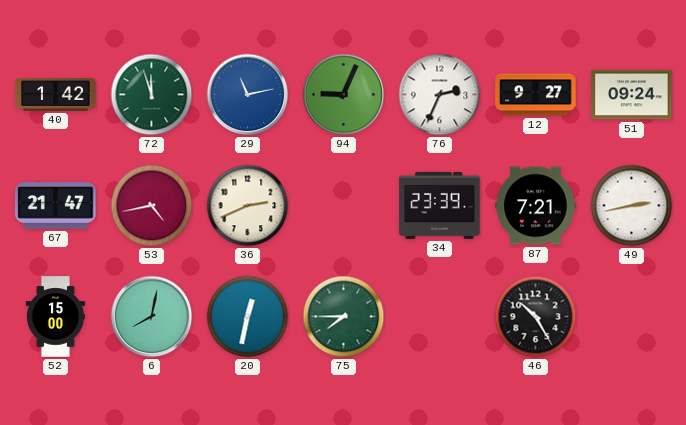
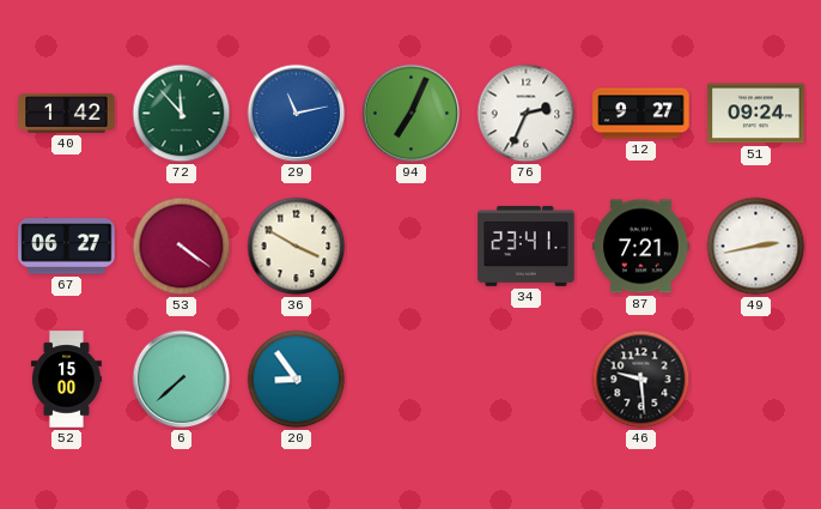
72: 11:57 -> 11:53 (182, 114)
94: 9:04 -> 7:04 (412, 114)
67: 21:47 -> 06:27 (67, 247)
53: 4:43 -> 4:21 (182, 247)
36: 2:41 -> 3:50 (297, 247)
34: 23:39 -> 23:41 (527, 246)
6: 8:02 -> 7:38 (182, 380)
20: 12:32 -> 8:54 (297, 380)
75: 7:45 -> none (344, 317)
46: 10:25 -> 9:29 (641, 380)
